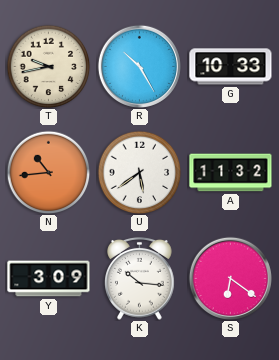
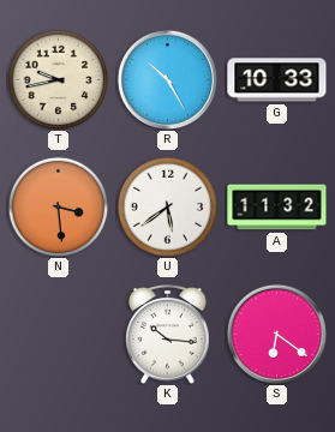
N: 10:44 -> 3:29 (58, 206)
Y: 3:09 -> none (49, 279)
